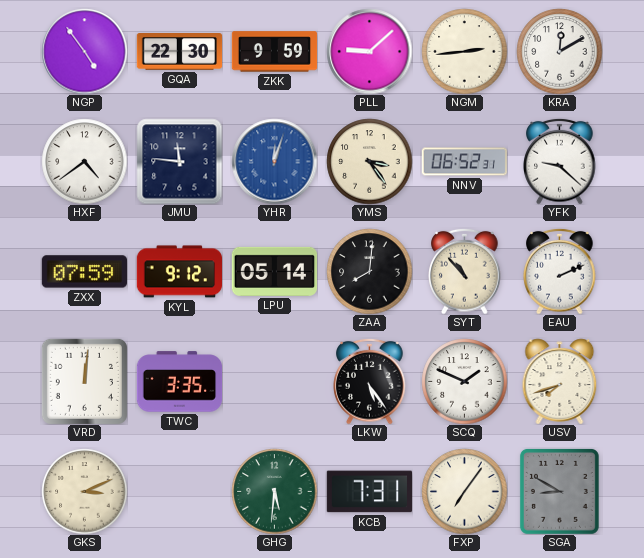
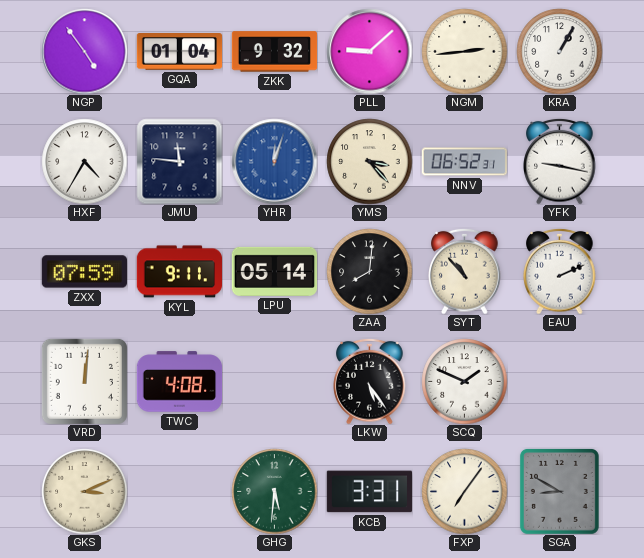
GQA: 22:30 -> 01:04 (179, 52)
ZKK: 9:59 -> 9:32 (274, 52)
KRA: 12:10 -> 1:05 (559, 51)
HXF: 4:39 -> 4:35 (84, 161)
YMS: 3:24 -> 3:23 (369, 161)
YFK: 9:22 -> 9:17 (560, 161)
KYL: 9:12 -> 9:11 (179, 272)
TWC: 3:35 -> 4:08 (179, 382)
USV: 7:42 -> none (560, 381)
KCB: 7:31 -> 3:31 (369, 492)
